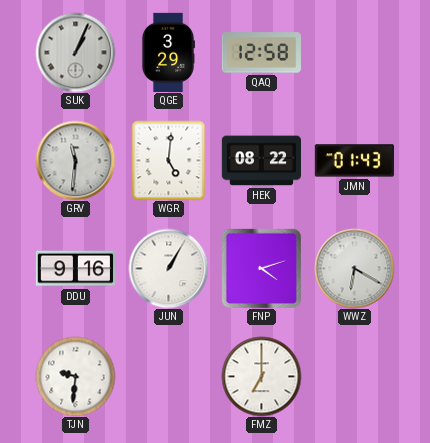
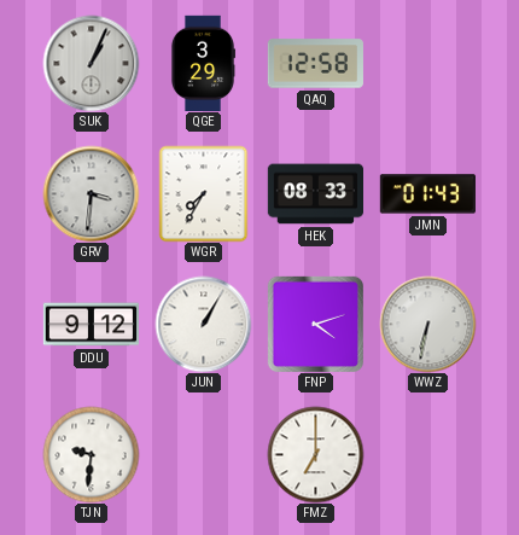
GRV: 11:31 -> 3:31 (91, 193)
WGR: 5:01 -> 7:35 (204, 193)
HEK: 08:22 -> 08:33 (315, 194)
DDU: 9:16 -> 9:12 (91, 325)
WWZ: 6:20 -> 6:32 (427, 324)
